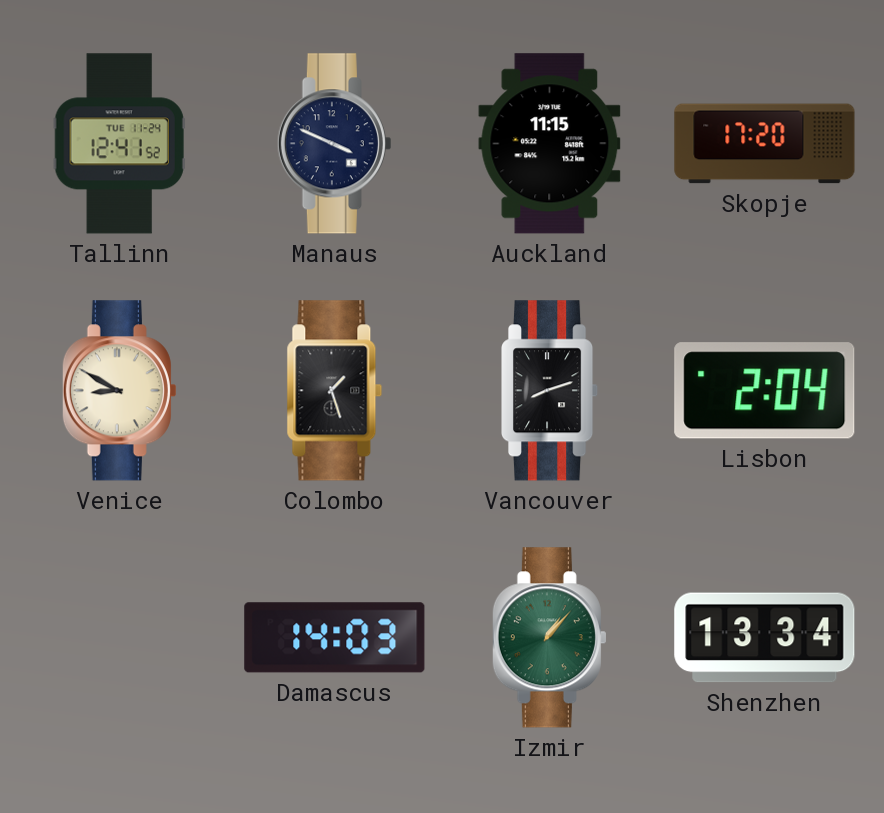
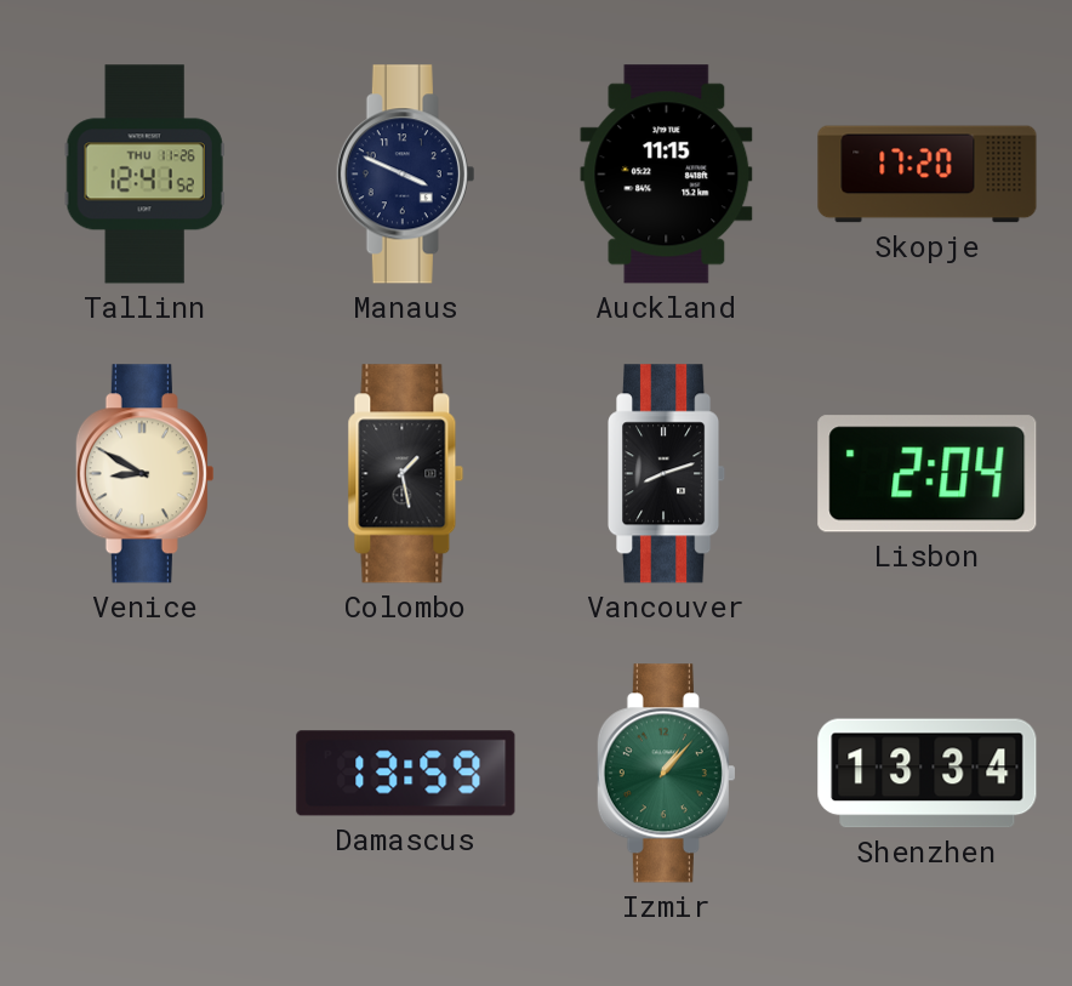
Tallinn date: TUE 11-24 -> THU 11-26 (144, 175)
Colombo: 1:27 -> 1:28 (406, 474)
Damascus: 14:03 -> 13:59 (406, 774)
